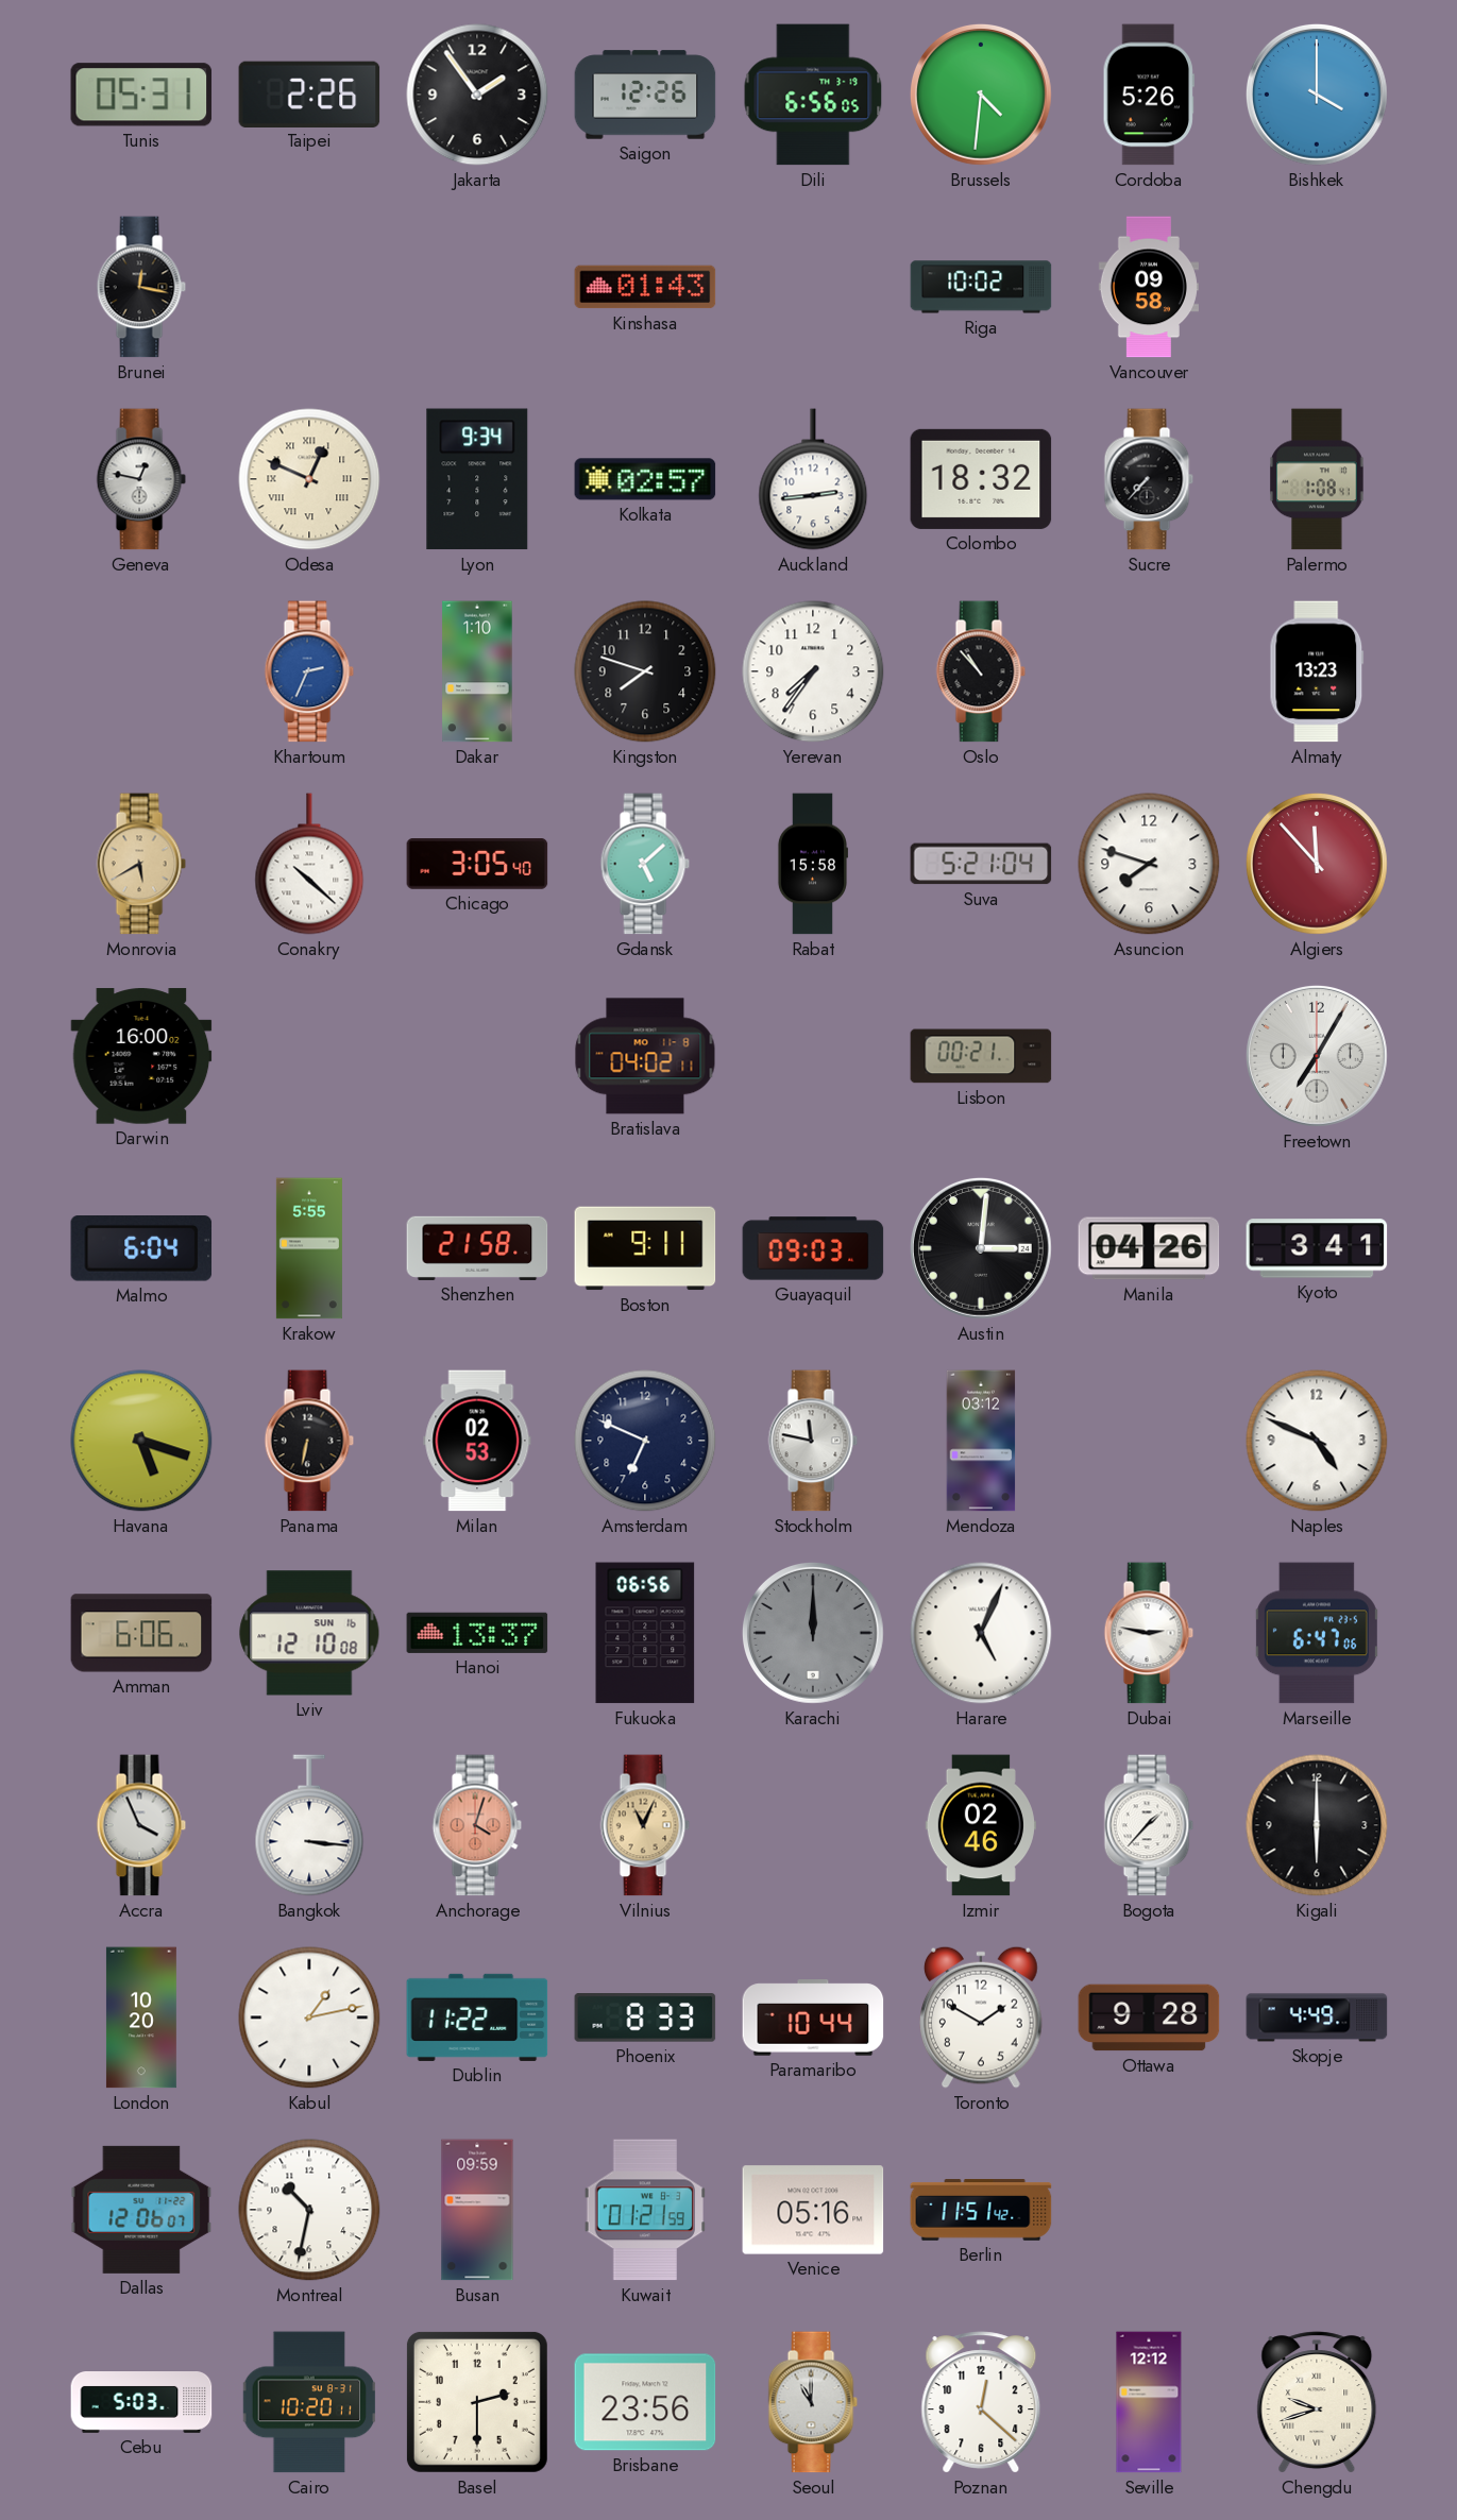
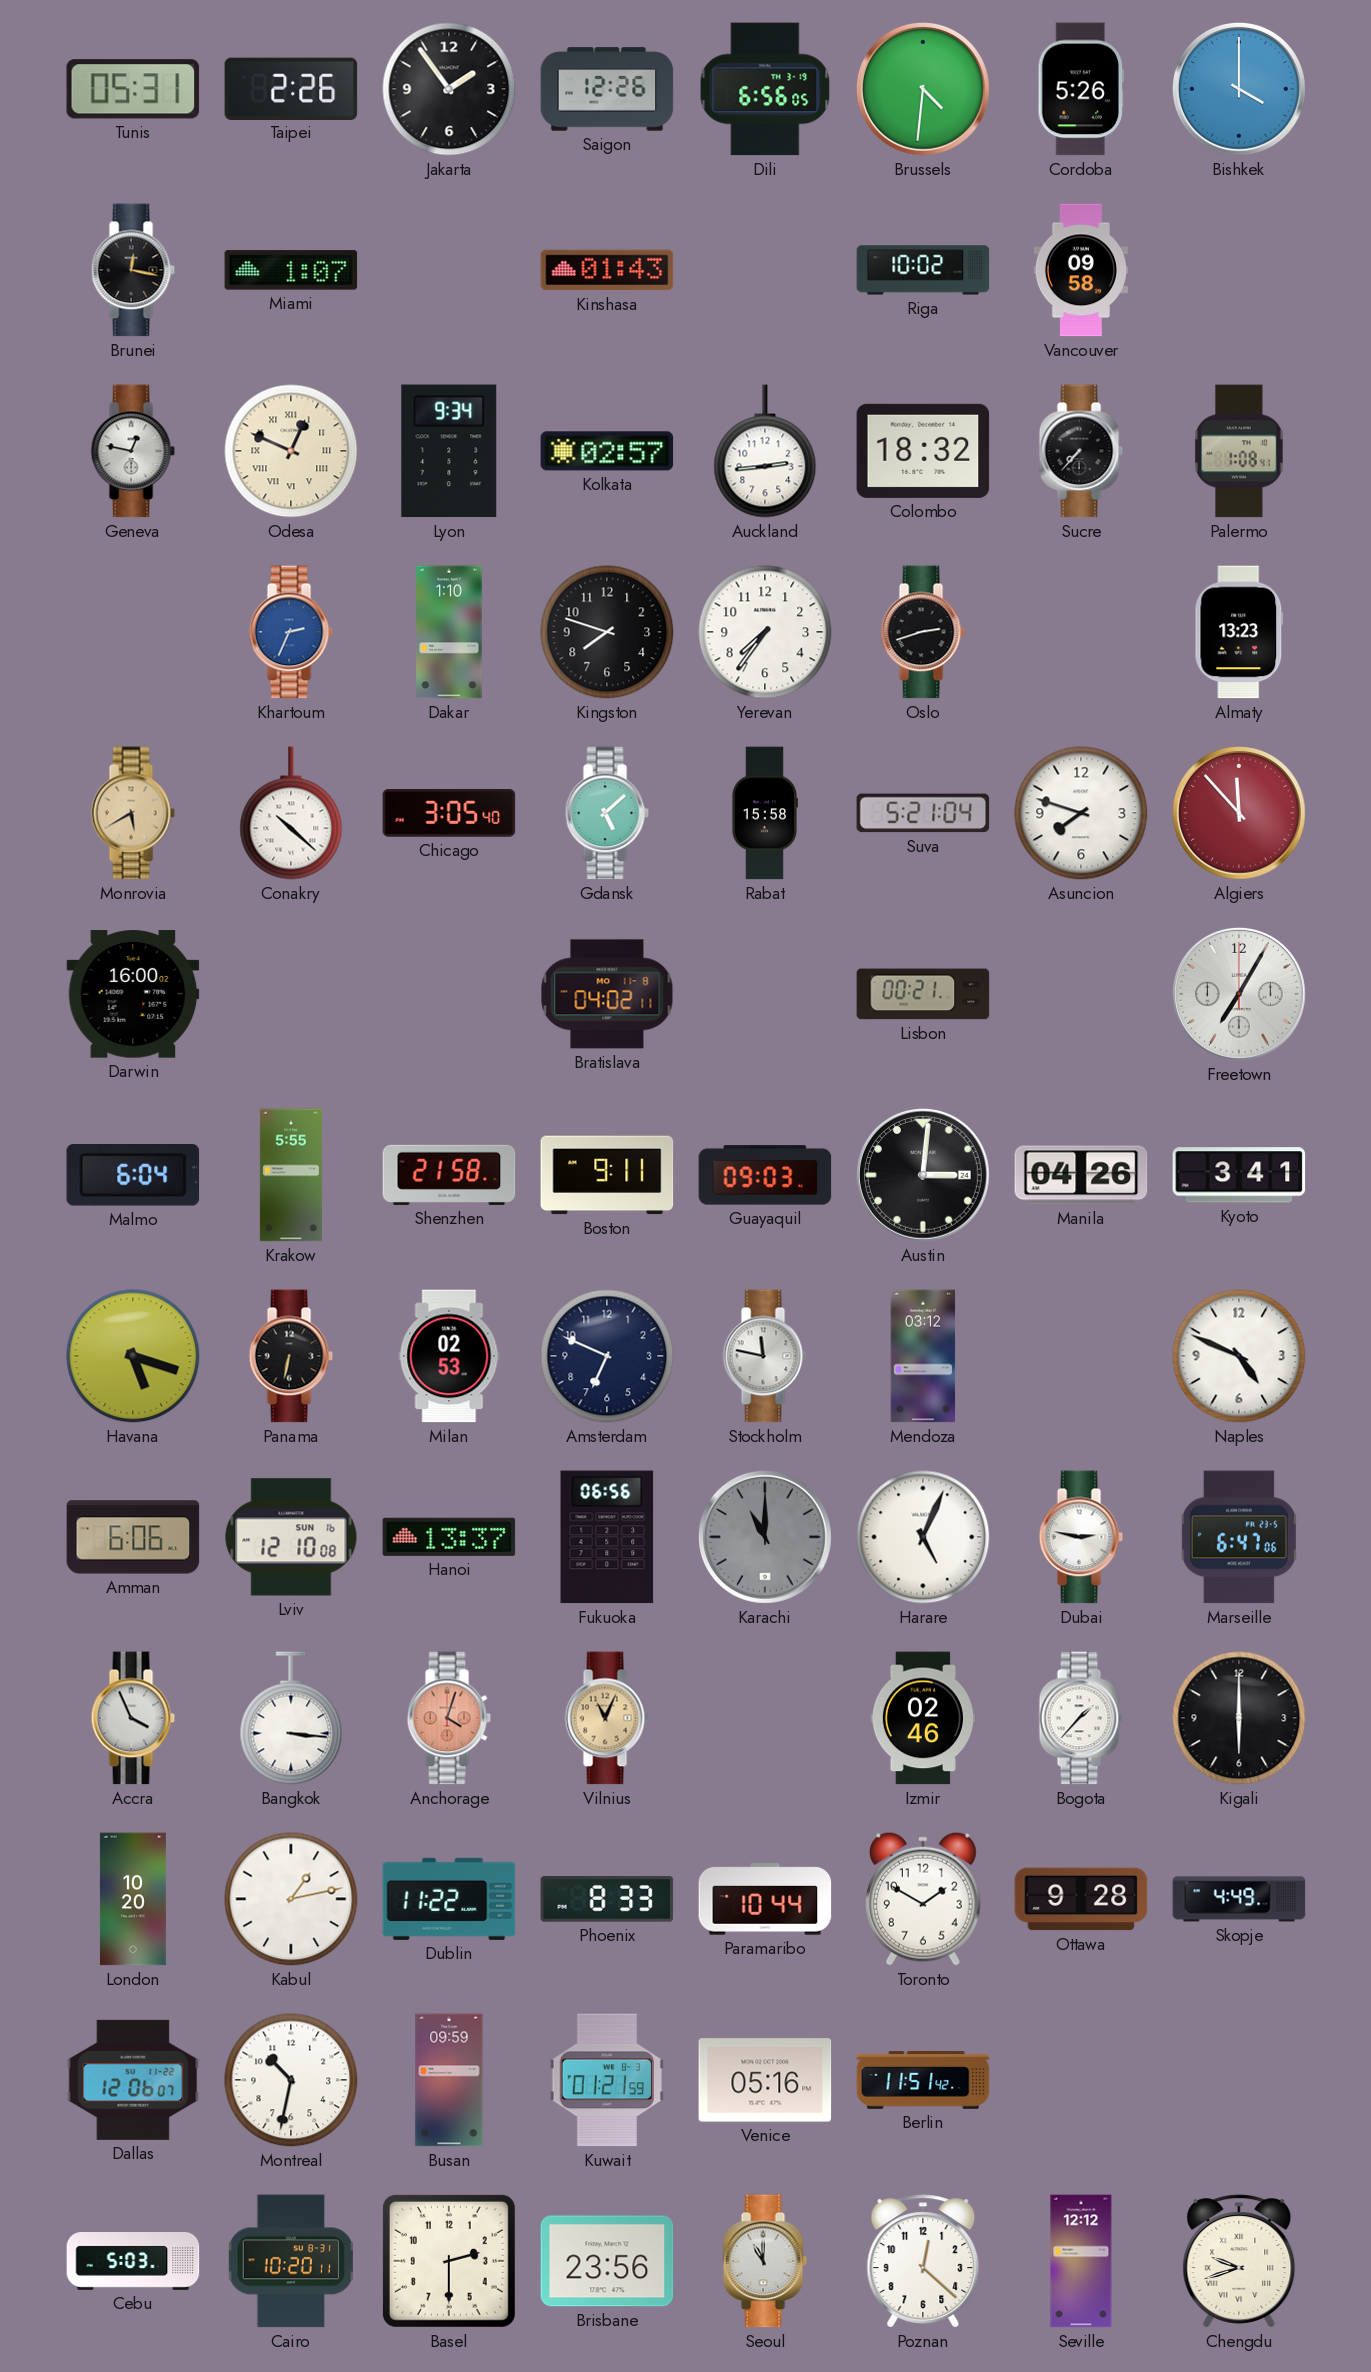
Miami: none -> 1:07 (291, 270)
Oslo: 10:53 -> 2:42 (923, 632)
Karachi: 12:00 -> 11:00 (765, 1537)
